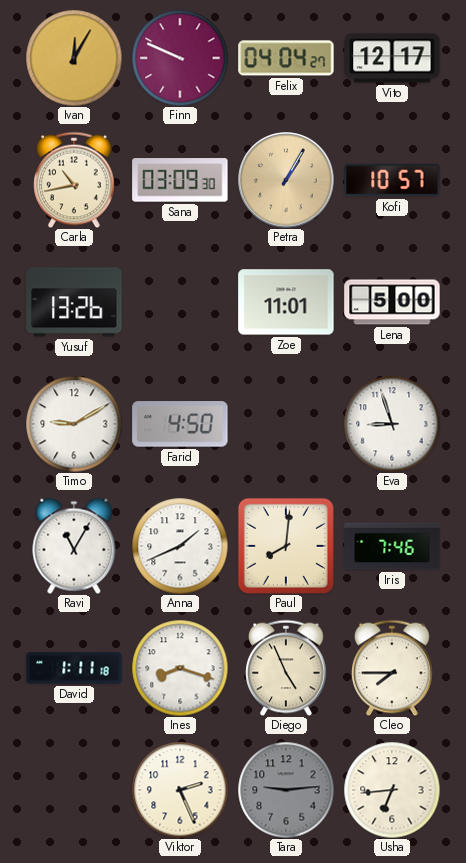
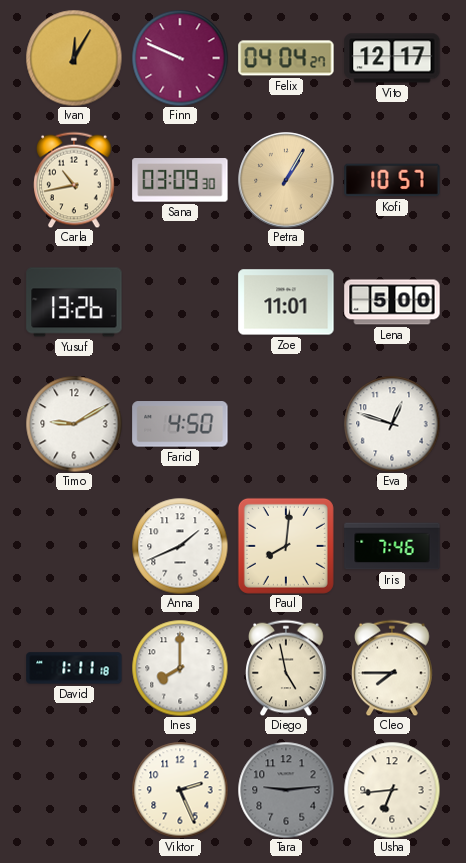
Eva: 8:57 -> 12:48 (392, 424)
Ravi: 11:05 -> none (74, 546)
Ines: 8:18 -> 8:00 (180, 668)
Diego: 4:56 -> 4:58 (286, 668)
